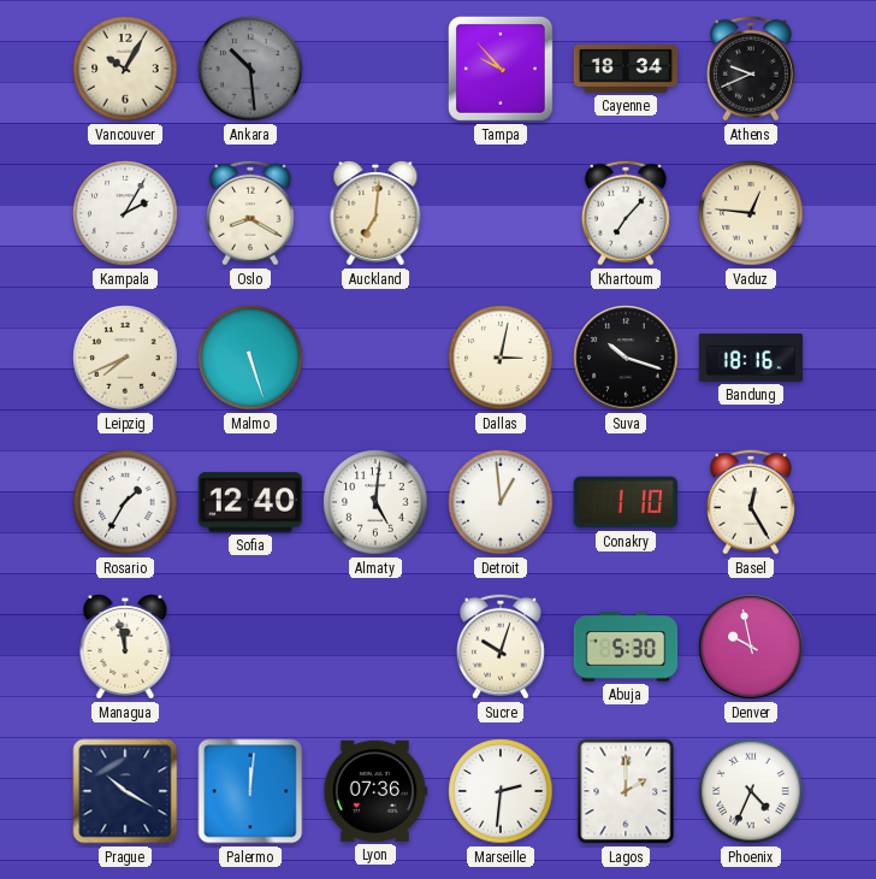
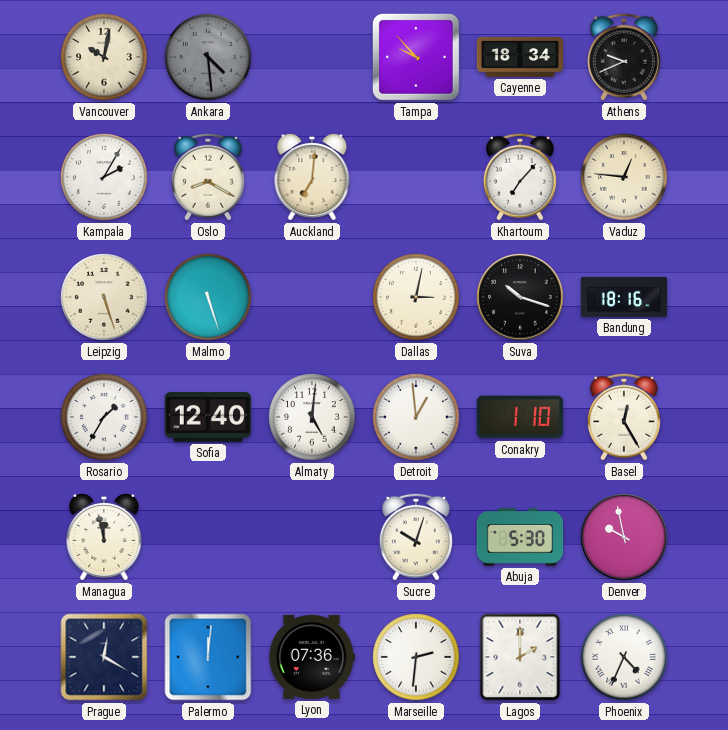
Vancouver: 10:05 -> 10:02 (104, 57)
Ankara: 10:29 -> 4:29 (208, 57)
Leipzig: 7:41 -> 5:27 (104, 297)
Prague: 10:20 -> 12:20 (104, 657)
